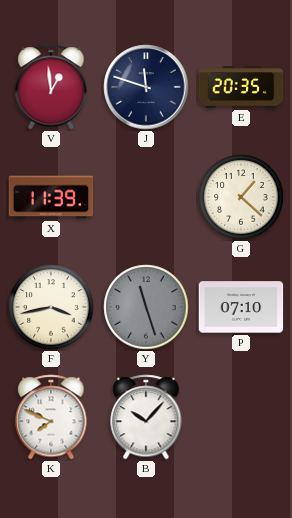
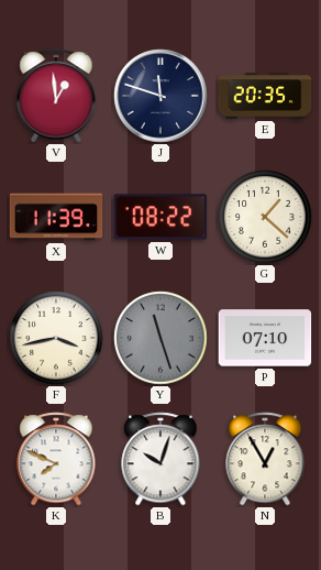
W: none -> 08:22 (160, 217)
B: 10:07 -> 10:03 (160, 459)
N: none -> 12:55 (265, 459)
